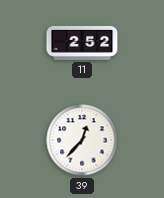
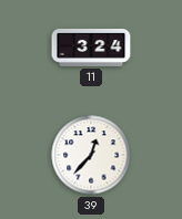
11: 2:52 -> 3:24 (91, 48)
